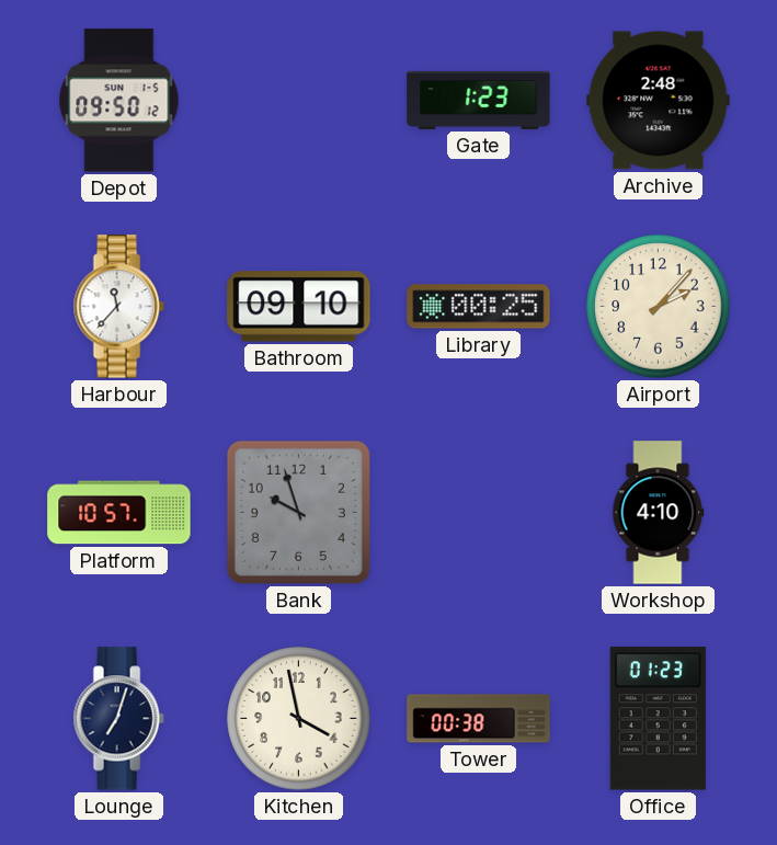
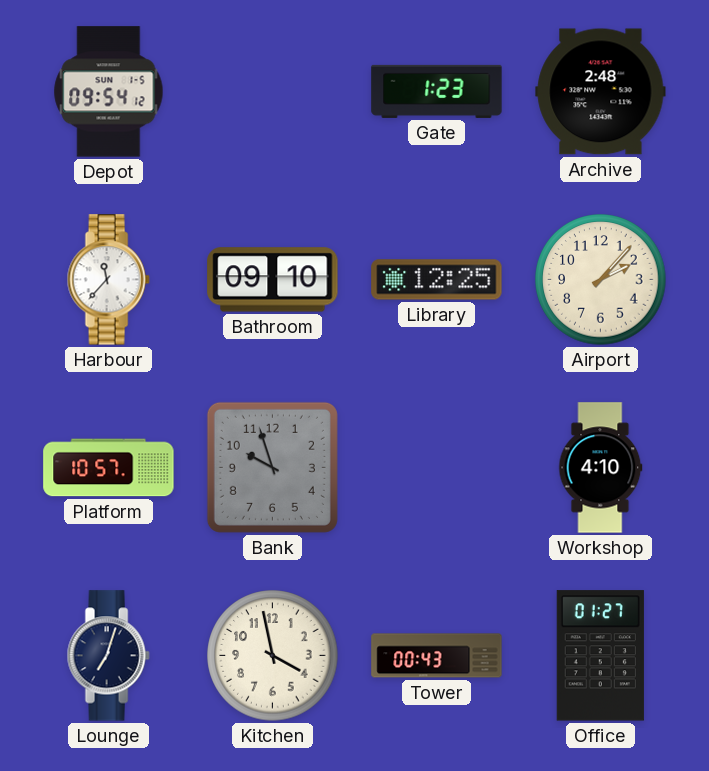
Depot: 09:50 -> 09:54 (109, 92)
Library: 00:25 -> 12:25 (437, 280)
Tower: 00:38 -> 00:43 (437, 656)
Office: 01:23 -> 01:27 (600, 656)
